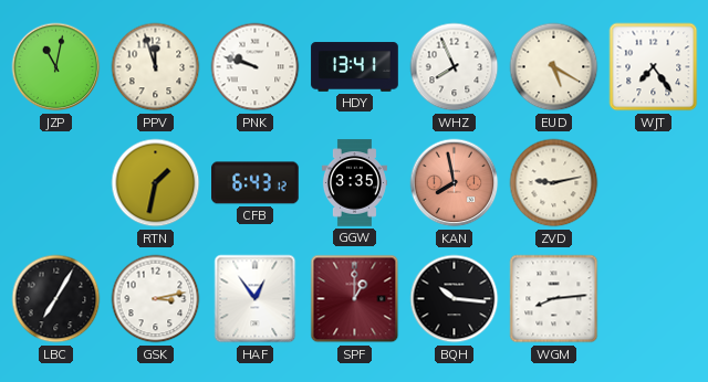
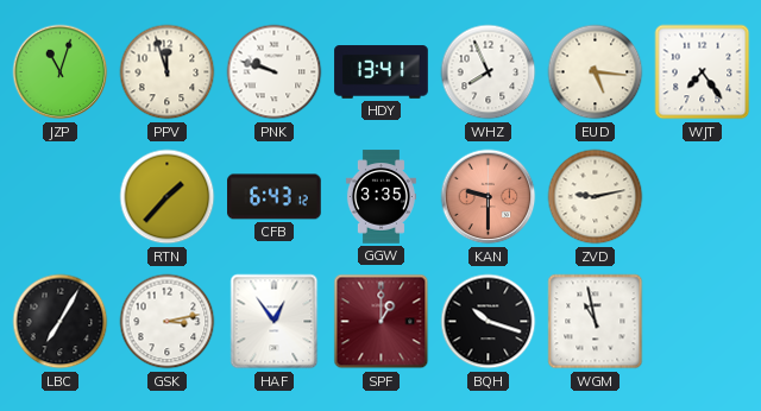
JZP: 11:02 -> 11:03 (61, 72)
EUD: 5:20 -> 5:16 (596, 72)
RTN: 1:32 -> 1:37 (168, 197)
KAN: 7:58 -> 9:30 (489, 197)
BQH: 10:16 -> 10:18 (489, 322)
WGM: 8:14 -> 10:58 (596, 322)
